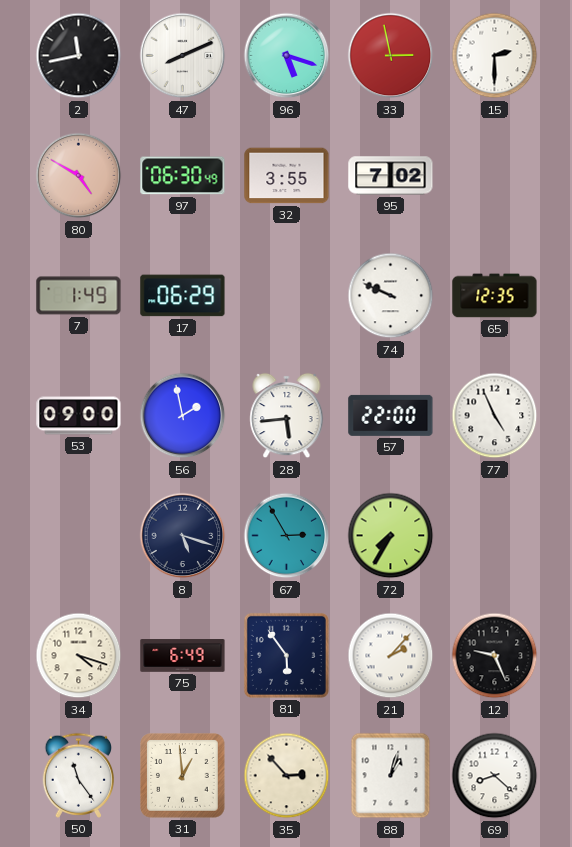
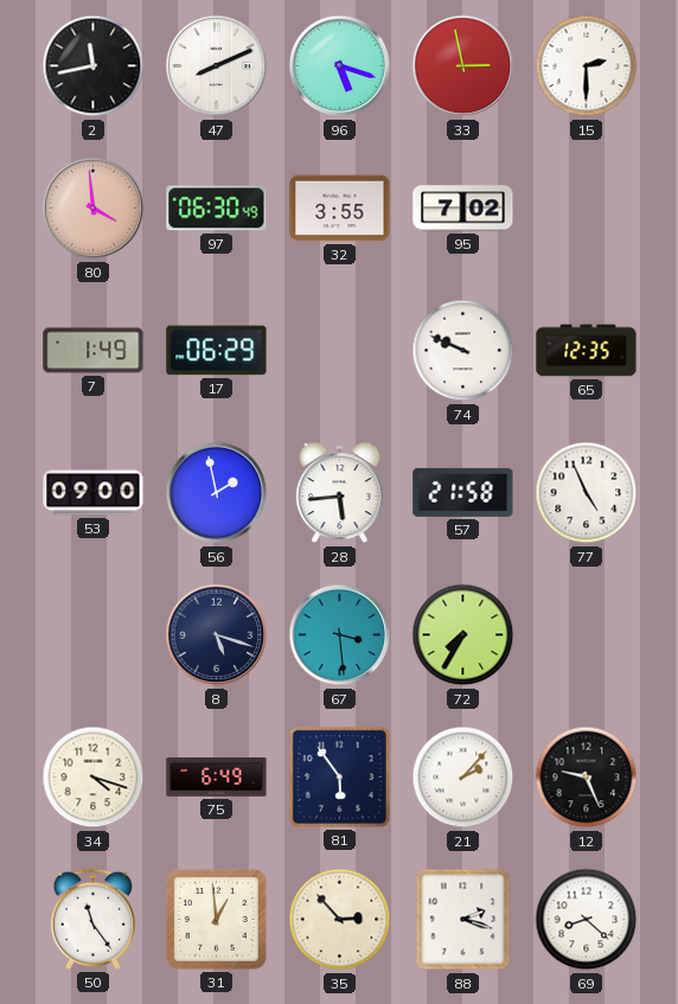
80: 4:50 -> 3:59 (94, 209)
57: 22:00 -> 21:58 (463, 492)
67: 2:55 -> 3:29 (340, 635)
88: 1:03 -> 2:18 (463, 920)
